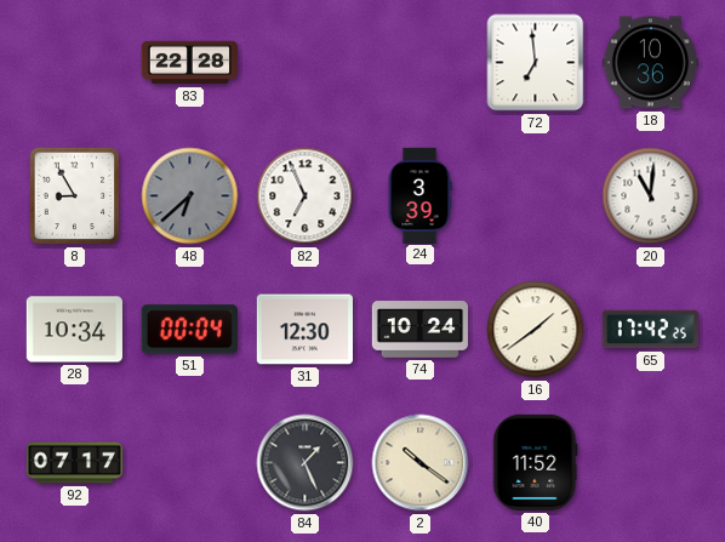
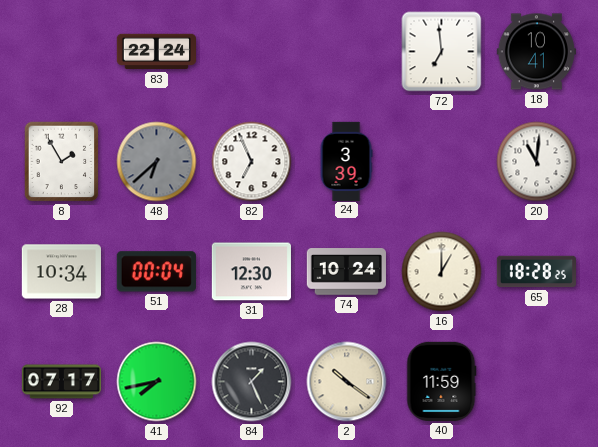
83: 22:28 -> 22:24 (156, 52)
18: 10:36 -> 10:41 (536, 52)
8: 8:55 -> 1:55 (62, 162)
16: 1:39 -> 1:00 (442, 272)
65: 17:42 -> 18:28 (536, 272)
41: none -> 7:43 (157, 382)
40: 11:52 -> 11:59 (442, 381)
